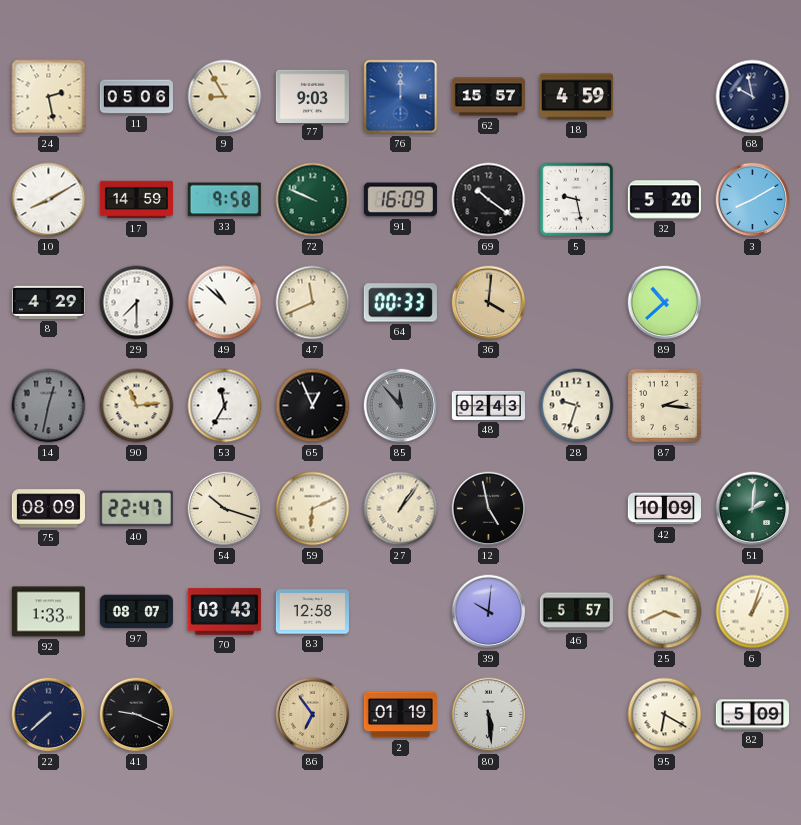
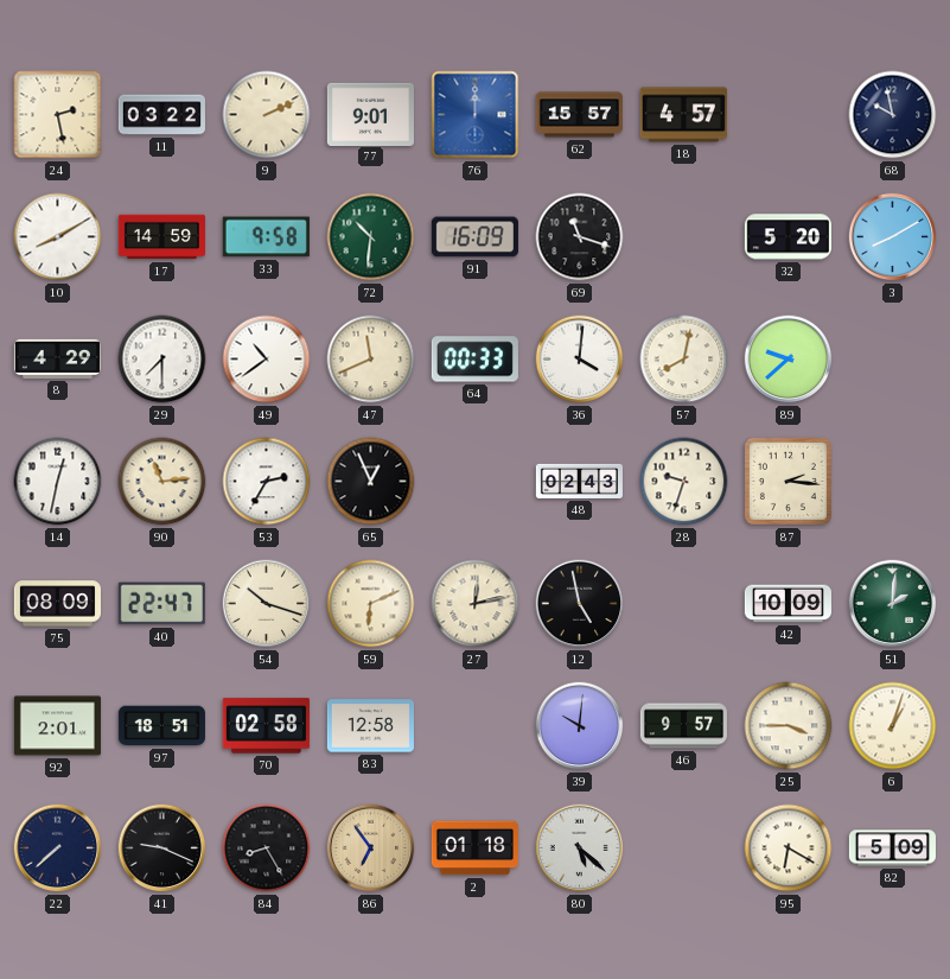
11: 05:06 -> 03:22 (161, 115)
9: 8:55 -> 2:11 (267, 115)
77: 9:03 -> 9:01 (370, 114)
18: 4:59 -> 4:57 (683, 115)
72: 9:49 -> 10:31 (371, 237)
69: 10:21 -> 11:18 (580, 237)
5: 9:28 -> none (577, 200)
49: 10:52 -> 10:39 (267, 360)
36 dial: champagne -> white (580, 360)
57: none -> 8:02 (684, 360)
89: 10:38 -> 9:38 (789, 360)
14 dial: grey -> white (58, 482)
53: 11:35 -> 2:35 (267, 482)
85: 11:53 -> none (401, 406)
27: 1:06 -> 12:13 (476, 604)
92: 1:33 -> 2:01 (57, 726)
97: 08:07 -> 18:51 (161, 726)
70: 03:43 -> 02:58 (266, 726)
46: 5:57 -> 9:57 (683, 726)
25: 3:41 -> 3:45 (789, 726)
84: none -> 8:25 (267, 848)
2: 01:19 -> 01:18 (474, 848)
80: 5:29 -> 5:22 (580, 848)
